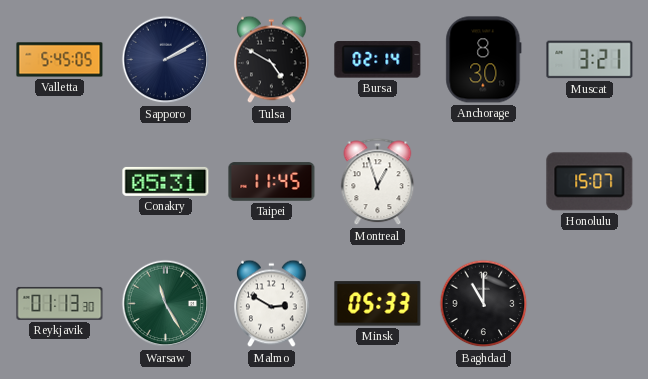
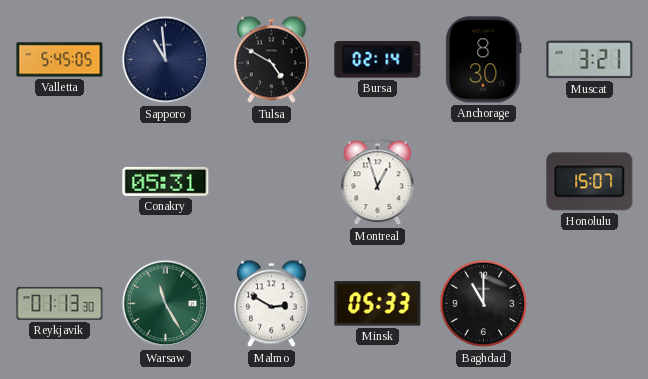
Sapporo: 2:10 -> 10:59 (166, 60)
Taipei: 11:45 -> none (272, 182)
